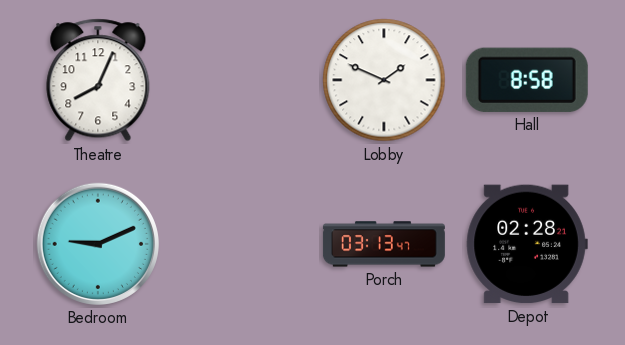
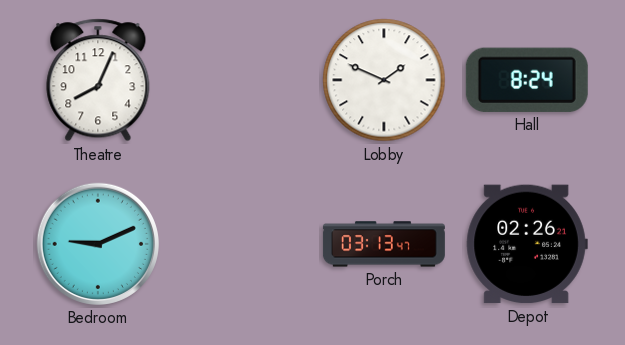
Hall: 8:58 -> 8:24 (527, 80)
Depot: 02:28 -> 02:26 (527, 244)
